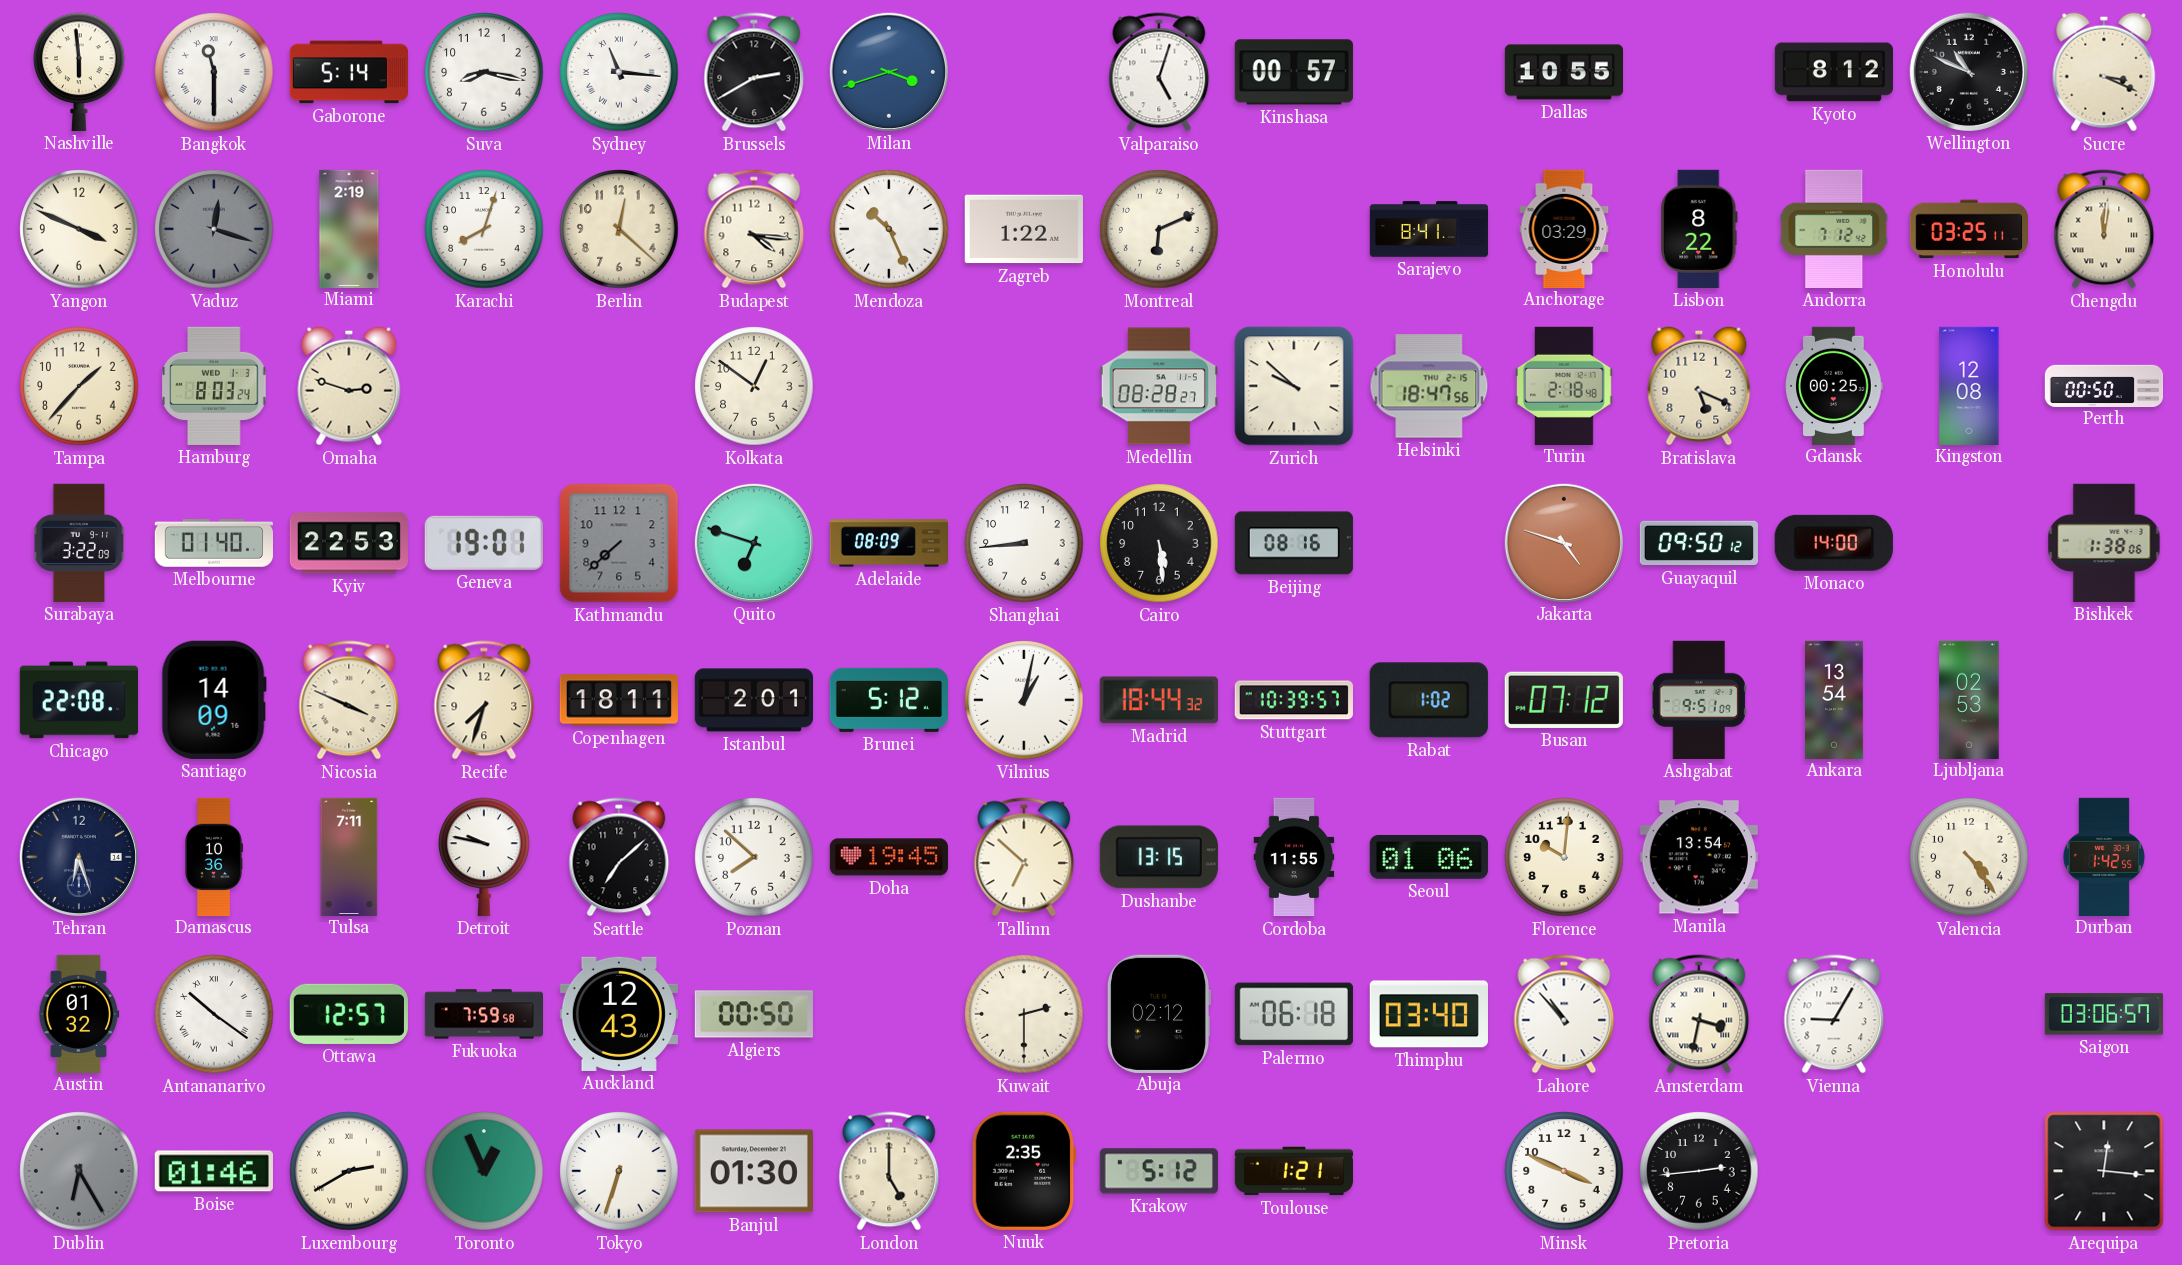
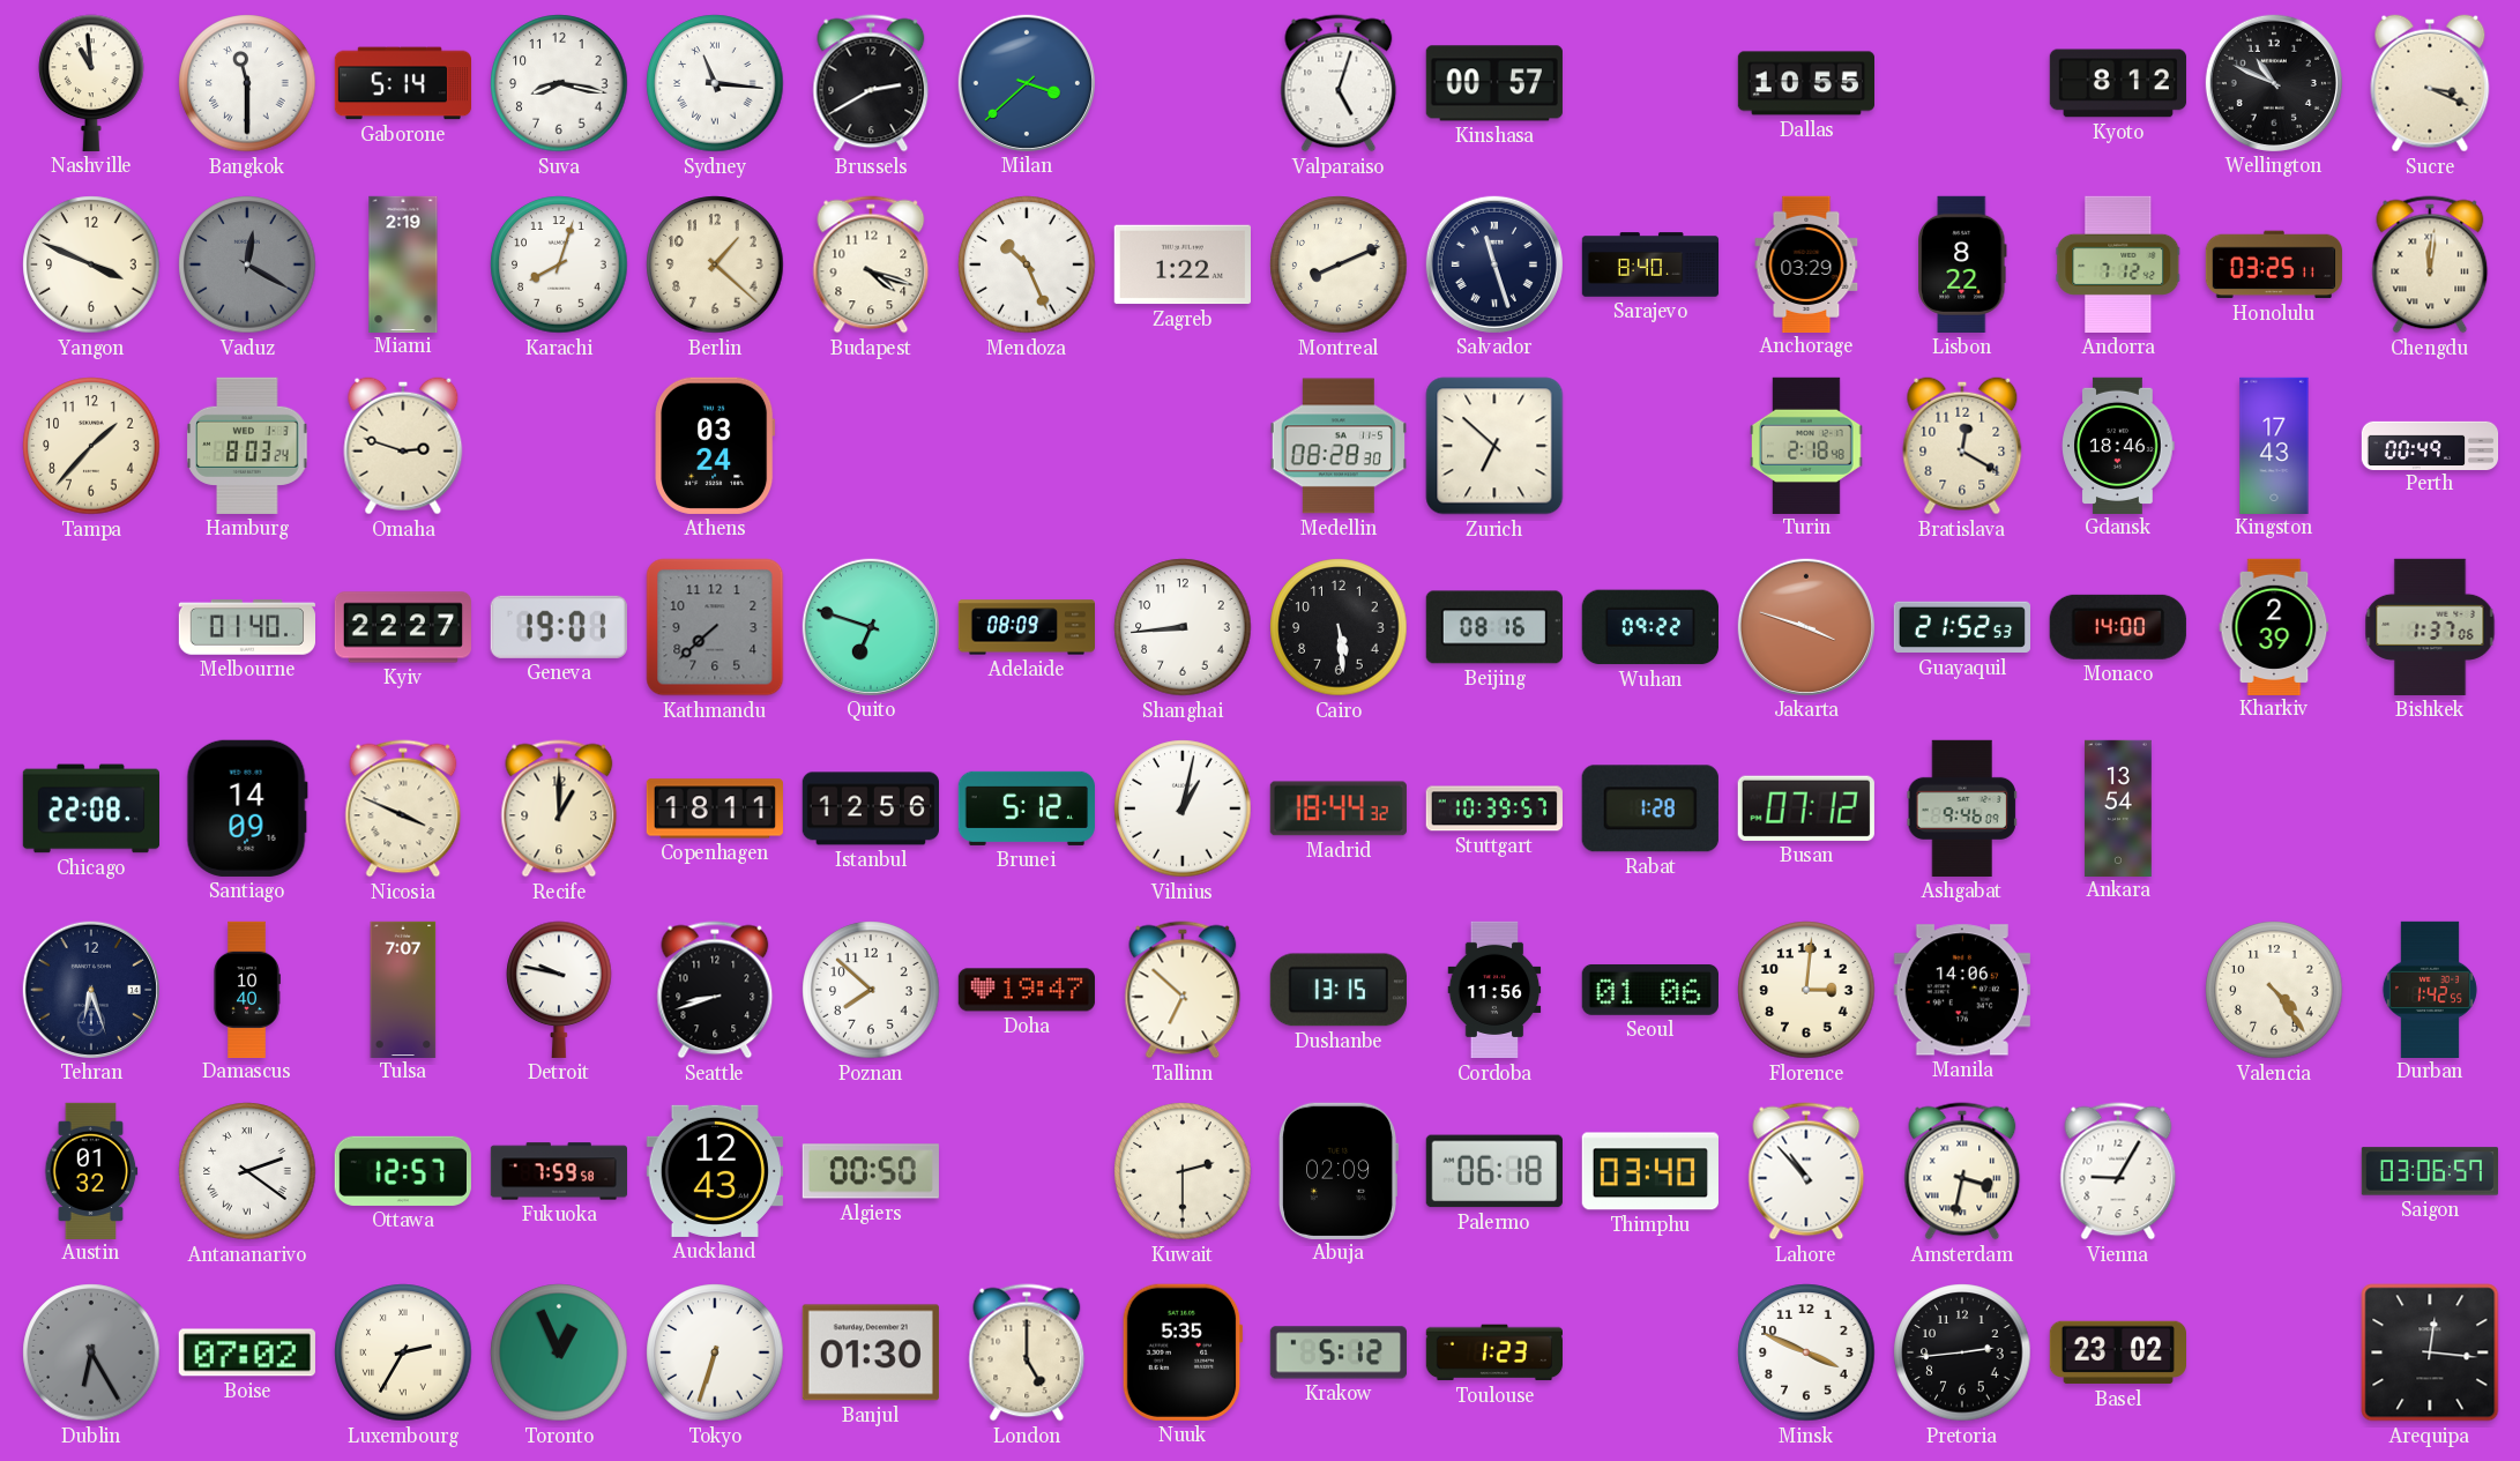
Nashville: 5:59 -> 10:59 (91, 83)
Milan: 3:42 -> 3:38 (1027, 83)
Vaduz: 12:18 -> 12:20 (247, 264)
Berlin: 12:22 -> 1:22 (715, 264)
Budapest: 4:16 -> 4:18 (871, 264)
Montreal: 6:11 -> 8:11 (1339, 264)
Salvador: none -> 11:27 (1494, 264)
Sarajevo: 8:41 -> 8:40 (1650, 264)
Athens: none -> 03:24 (715, 446)
Kolkata: 12:51 -> none (754, 386)
Medellin: 08:28:27 -> 08:28:30 (1339, 446)
Zurich: 9:52 -> 6:52 (1494, 446)
Helsinki: 18:47 -> none (1429, 386)
Bratislava: 5:19 -> 12:20 (1962, 446)
Gdansk: 00:25 -> 18:46 (2118, 445)
Kingston: 12:08 -> 17:43 (2274, 445)
Perth: 00:50 -> 00:49 (2430, 445)
Surabaya: 3:22 -> none (79, 543)
Kyiv: 22:53 -> 22:27 (402, 627)
Wuhan: none -> 09:22 (1650, 627)
Jakarta: 4:48 -> 3:48 (1806, 627)
Guayaquil: 09:50 -> 21:52 (1961, 627)
Kharkiv: none -> 2:39 (2274, 626)
Bishkek: 1:38 -> 1:37 (2430, 627)
Recife: 7:33 -> 1:00 (559, 808)
Istanbul: 2:01 -> 12:56 (870, 808)
Rabat: 1:02 -> 1:28 (1650, 808)
Ashgabat: 9:51 -> 9:46 (1962, 808)
Ljubljana: 02:53 -> none (1969, 699)
Damascus: 10:36 -> 10:40 (247, 989)
Tulsa: 7:11 -> 7:07 (403, 989)
Seattle: 7:08 -> 8:42 (715, 990)
Doha: 19:45 -> 19:47 (1027, 990)
Cordoba: 11:55 -> 11:56 (1494, 990)
Florence: 10:01 -> 3:01 (1806, 990)
Manila: 13:54 -> 14:06 (1962, 990)
Antananarivo: 10:21 -> 2:21 (247, 1171)
Abuja: 02:12 -> 02:09 (1337, 1171)
Boise: 01:46 -> 07:02 (247, 1352)
Luxembourg: 2:40 -> 2:35 (403, 1352)
Nuuk: 2:35 -> 5:35 (1183, 1352)
Toulouse: 1:21 -> 1:23 (1493, 1352)
Basel: none -> 23:02 (2117, 1352)
